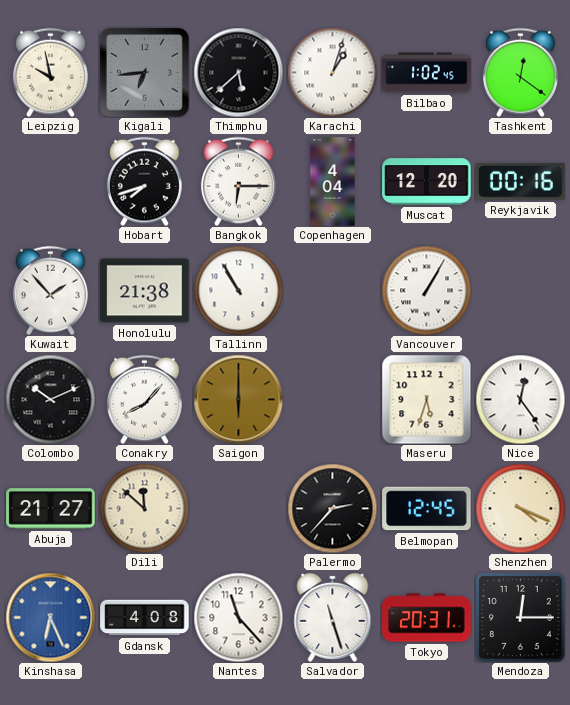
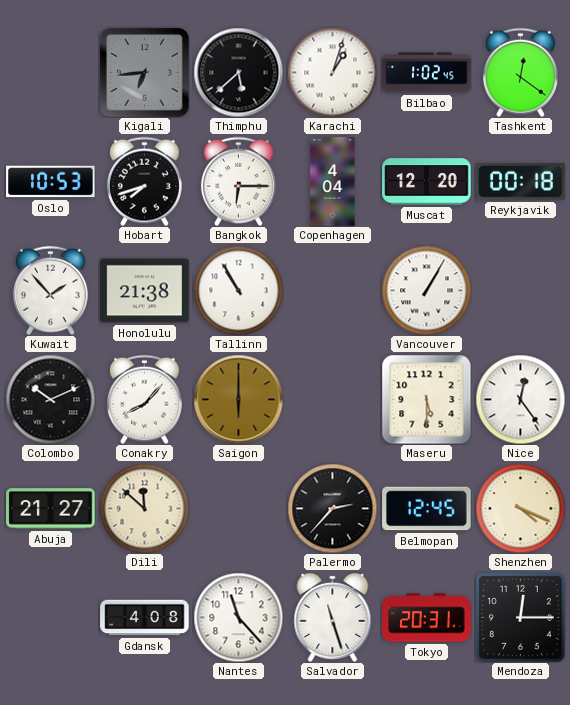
Leipzig: 9:58 -> none (50, 72)
Oslo: none -> 10:53 (51, 182)
Reykjavik: 00:16 -> 00:18 (521, 182)
Maseru: 5:33 -> 5:30 (426, 399)
Kinshasa: 6:26 -> none (50, 617)
